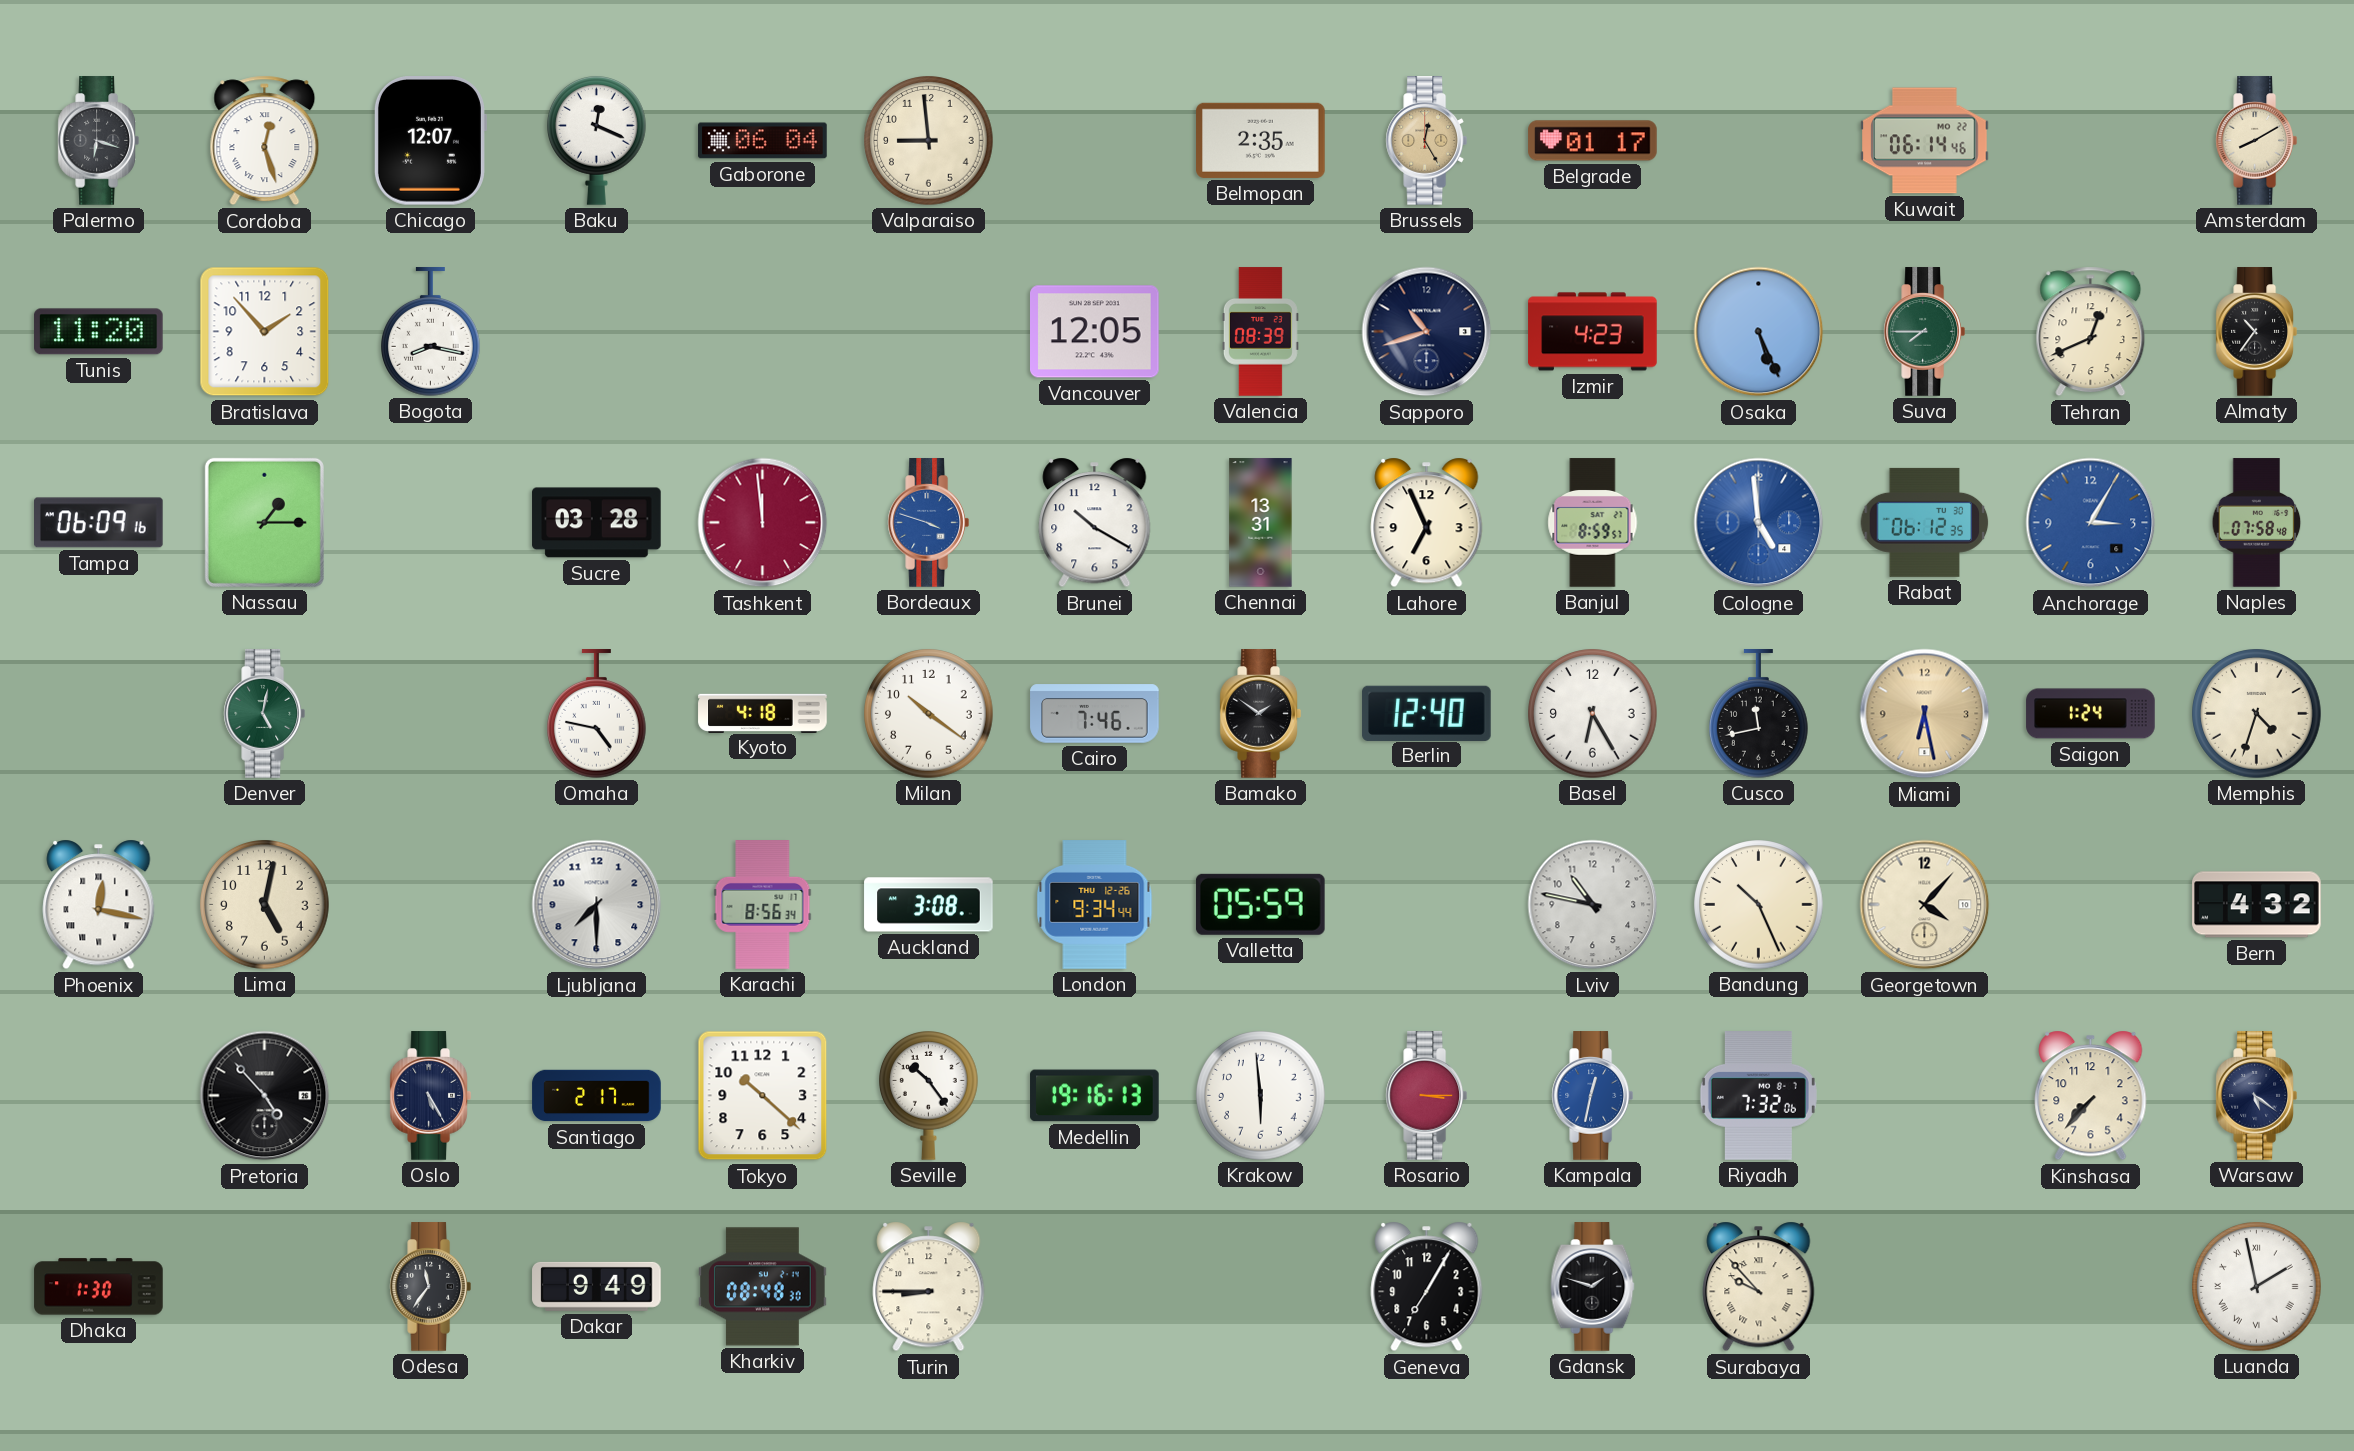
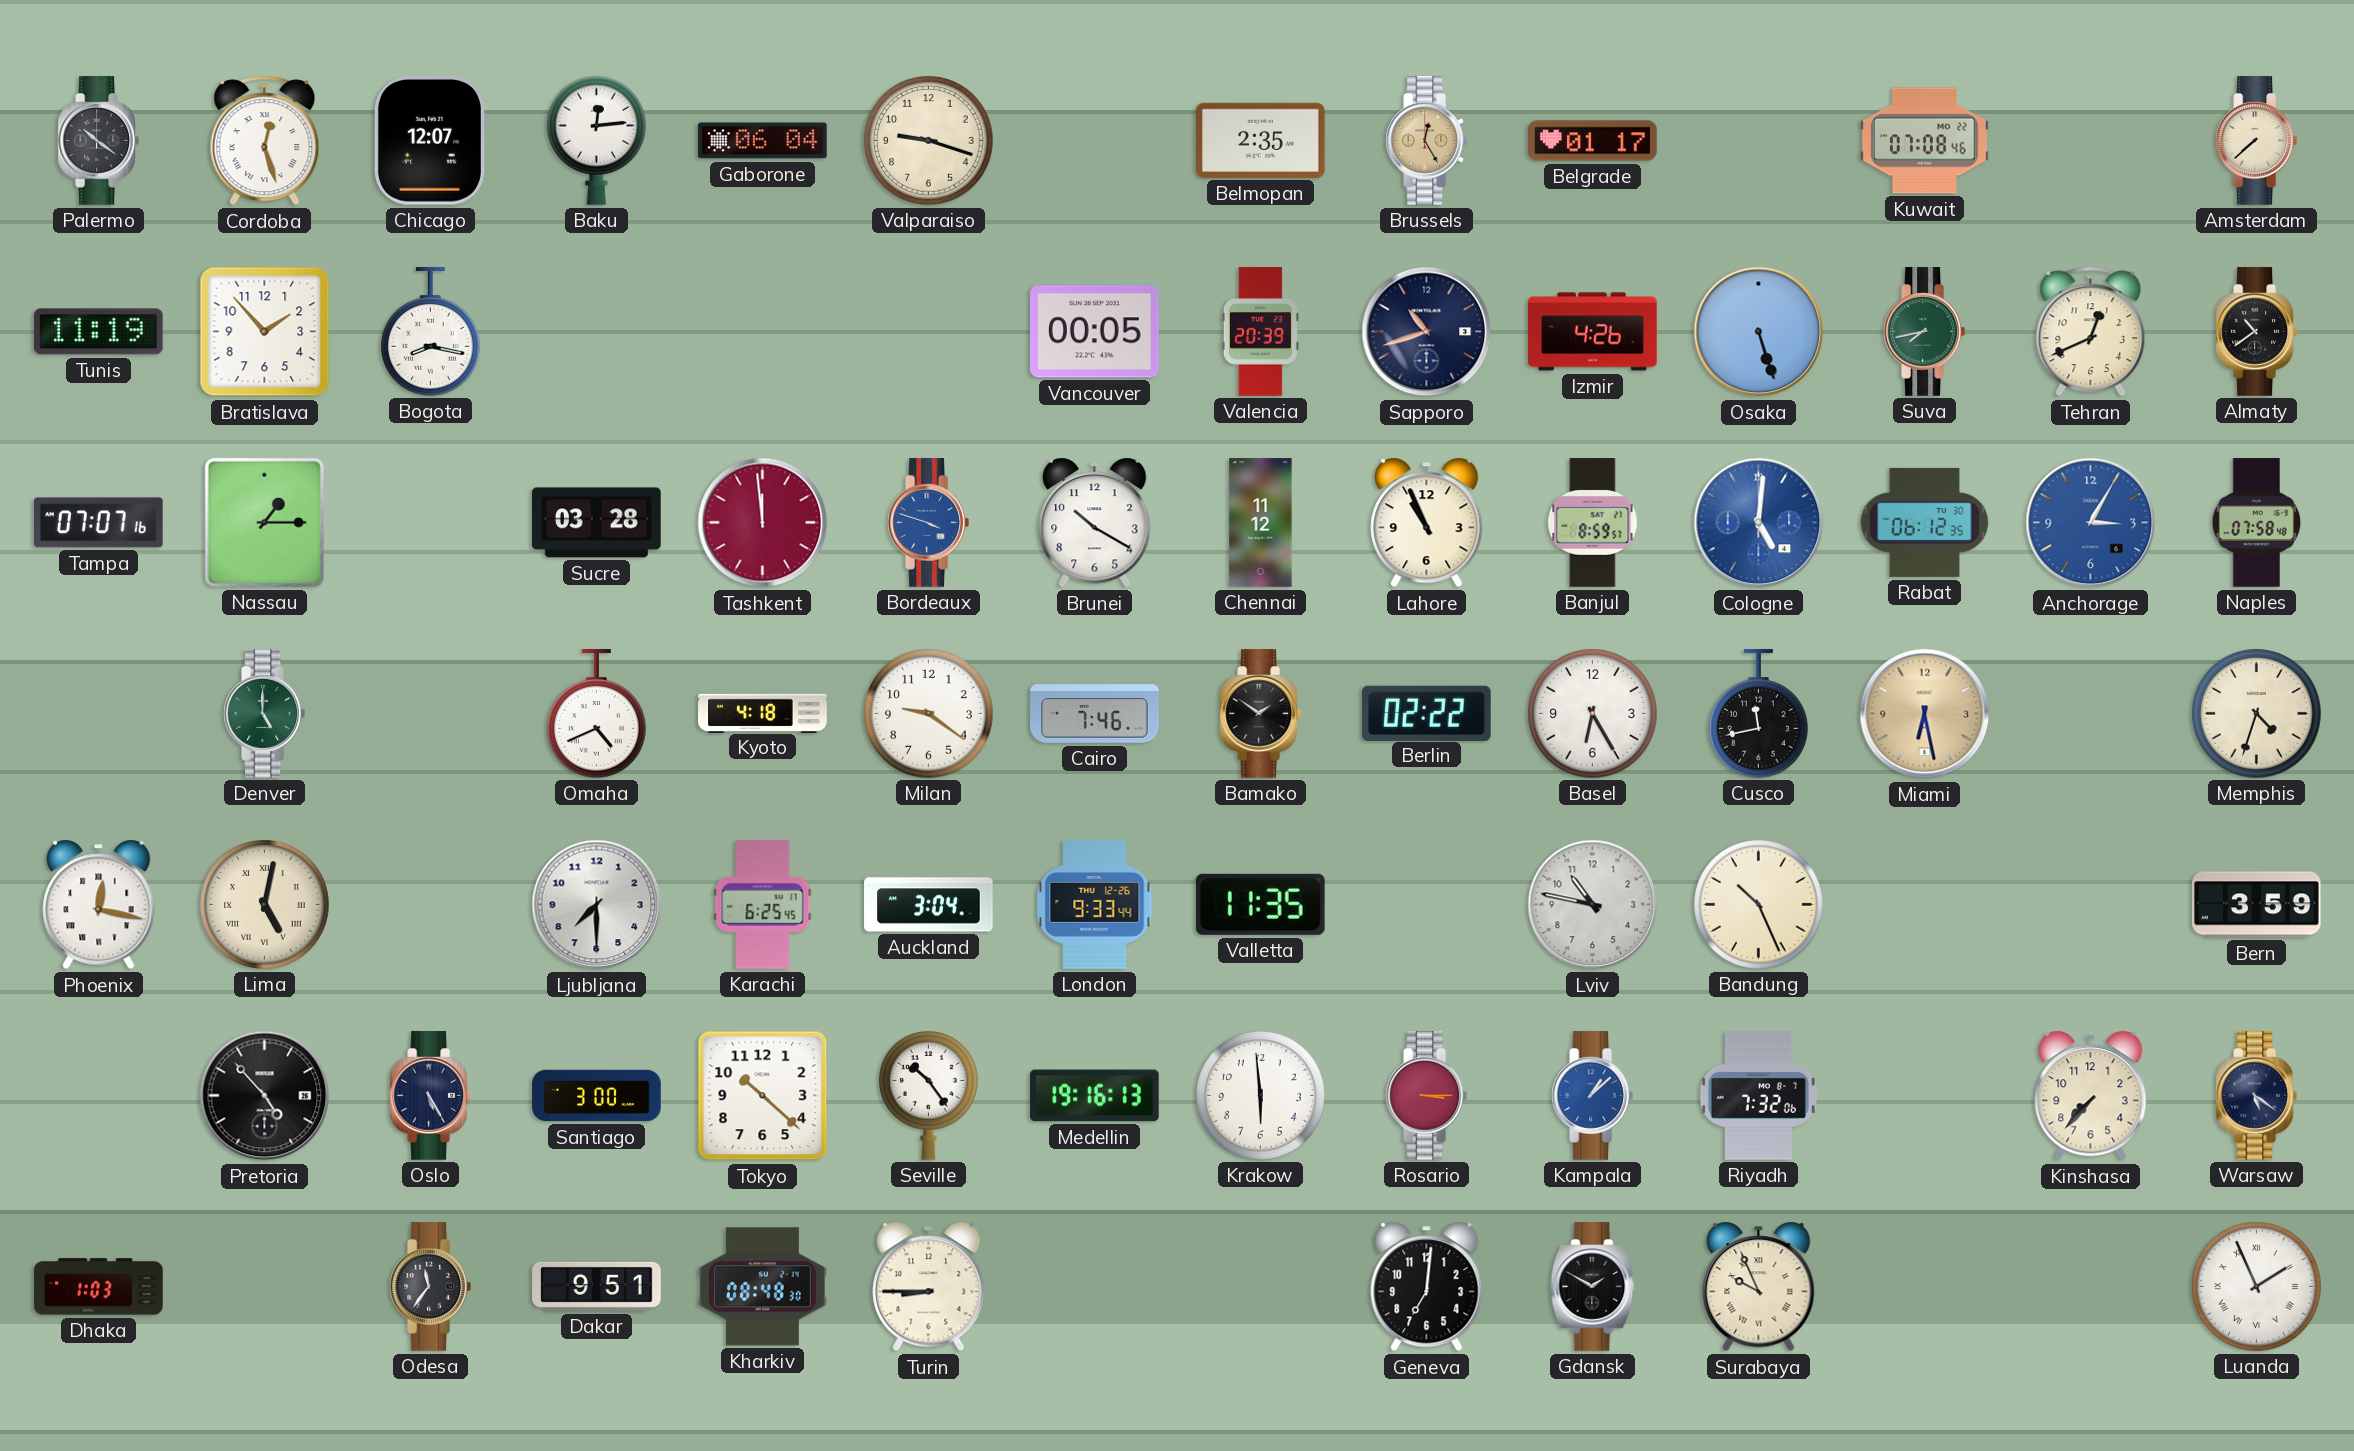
Palermo: 6:18 -> 10:21 (98, 141)
Baku: 12:19 -> 12:14 (597, 141)
Valparaiso: 8:59 -> 9:18 (929, 141)
Kuwait: 06:14 -> 07:08 (1925, 141)
Amsterdam: 8:10 -> 7:38 (2256, 141)
Tunis: 11:20 -> 11:19 (99, 332)
Vancouver: 12:05 -> 00:05 (1095, 332)
Valencia: 08:39 -> 20:39 (1260, 332)
Izmir: 4:23 -> 4:26 (1593, 332)
Osaka: 5:26 -> 5:27 (1759, 332)
Suva: 7:45 -> 7:43 (1924, 332)
Almaty: 10:36 -> 10:39 (2256, 332)
Tampa: 06:09 -> 07:07 (99, 523)
Chennai: 13:31 -> 11:12 (1261, 523)
Lahore: 6:56 -> 10:56 (1427, 523)
Cologne: 4:59 -> 5:01 (1759, 523)
Denver: 5:02 -> 5:00 (264, 714)
Omaha: 4:47 -> 4:41 (597, 714)
Milan: 10:21 -> 9:21 (929, 714)
Berlin: 12:40 -> 02:22 (1427, 713)
Saigon: 1:24 -> none (2091, 714)
Lima numerals: Arabic -> Roman (265, 905)
Karachi: 8:56 -> 6:25 (763, 905)
Auckland: 3:08 -> 3:04 (929, 905)
London: 9:34 -> 9:33 (1095, 905)
Valletta: 05:59 -> 11:35 (1260, 904)
Georgetown: 4:07 -> none (1925, 905)
Bern: 4:32 -> 3:59 (2257, 905)
Santiago: 2:17 -> 3:00 (597, 1096)
Kampala: 12:32 -> 1:08 (1592, 1096)
Dhaka: 1:30 -> 1:03 (99, 1287)
Dakar: 9:49 -> 9:51 (597, 1286)
Geneva: 7:05 -> 7:01 (1427, 1287)
Gdansk: 1:48 -> 1:50 (1593, 1287)
Surabaya: 9:53 -> 9:56 (1759, 1287)
Luanda: 1:58 -> 1:56 (2257, 1287)
